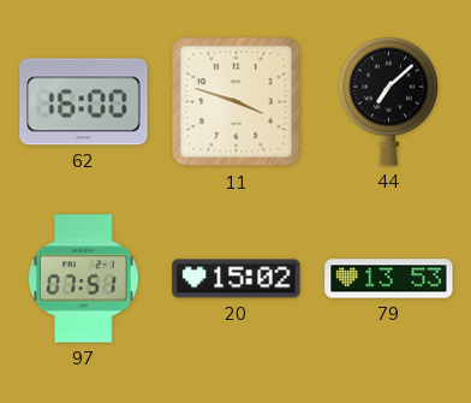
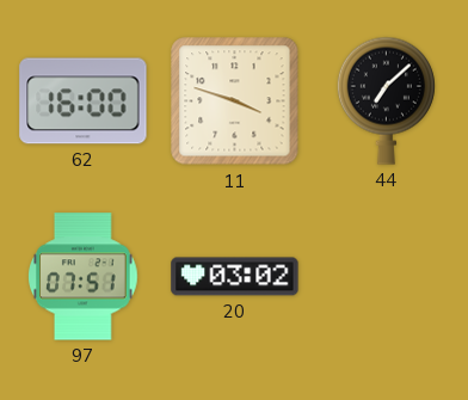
20: 15:02 -> 03:02 (235, 277)
79: 13:53 -> none (389, 279)
